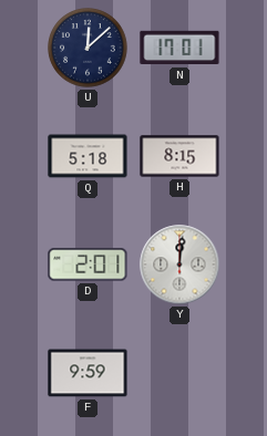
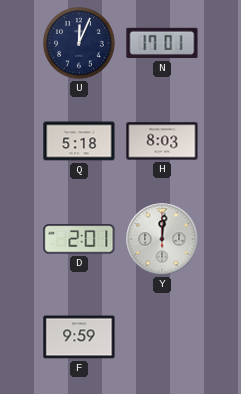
U: 12:08 -> 12:04 (79, 43)
H: 8:15 -> 8:03 (162, 141)
